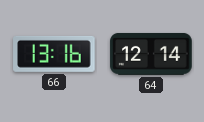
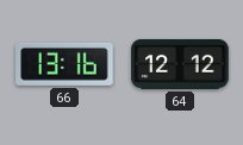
64: 12:14 -> 12:12 (180, 64)
